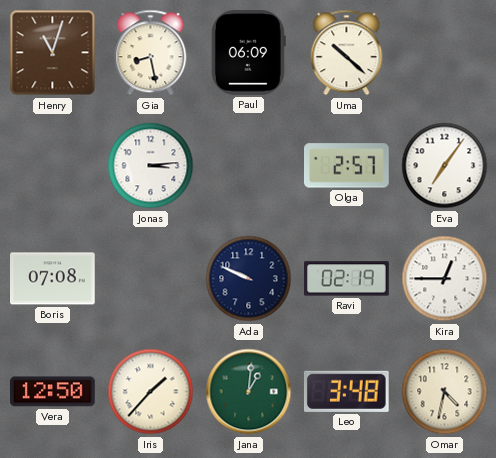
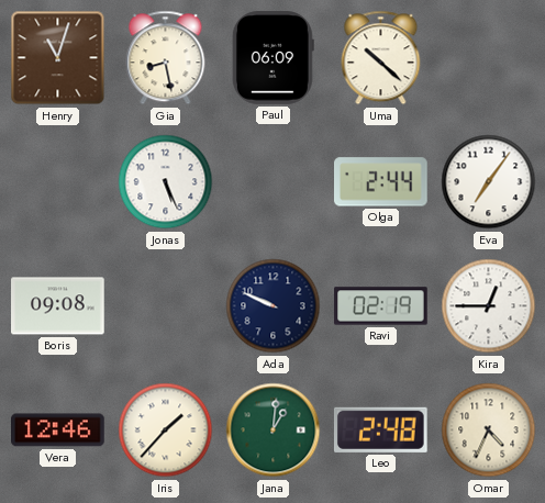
Jonas: 3:14 -> 5:26 (166, 182)
Olga: 2:57 -> 2:44 (381, 182)
Boris: 07:08 -> 09:08 (58, 306)
Vera: 12:50 -> 12:46 (58, 431)
Leo: 3:48 -> 2:48 (380, 429)
Omar: 4:32 -> 4:34 (489, 431)
